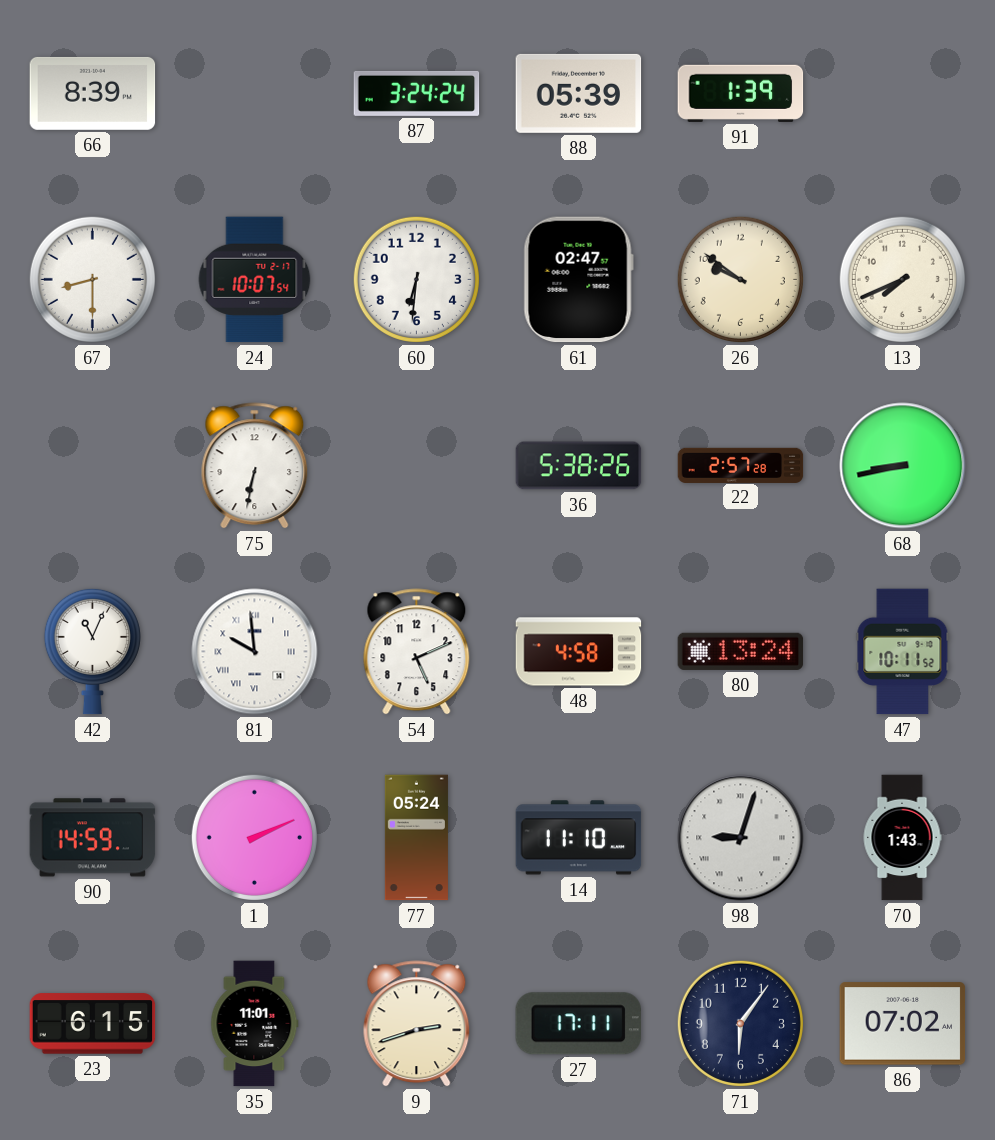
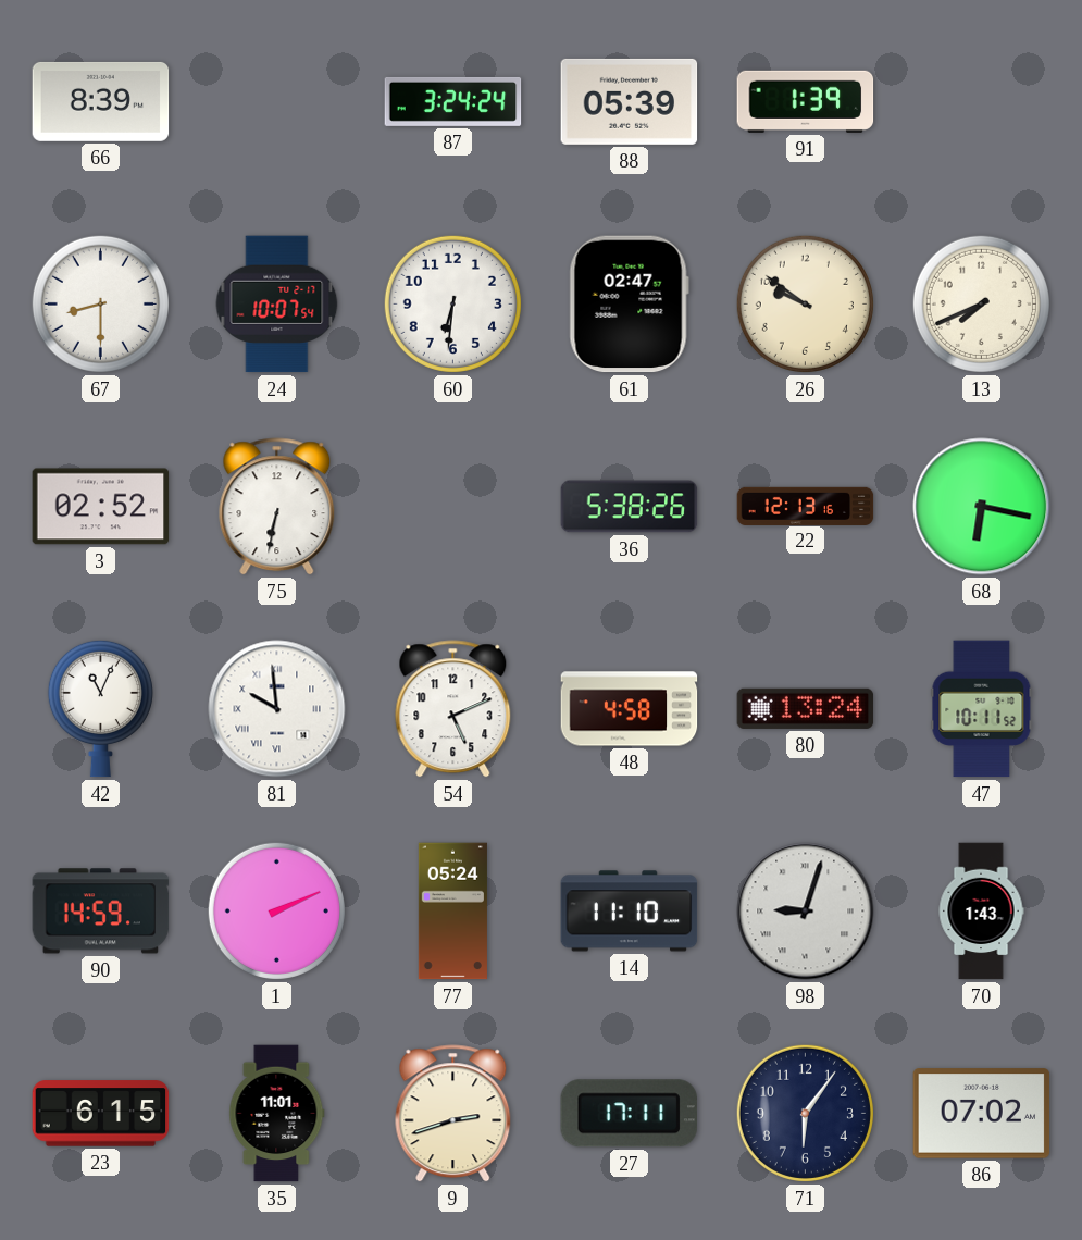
3: none -> 02:52 (101, 507)
22: 2:57 -> 12:13 (806, 506)
68: 8:43 -> 6:17 (982, 507)
